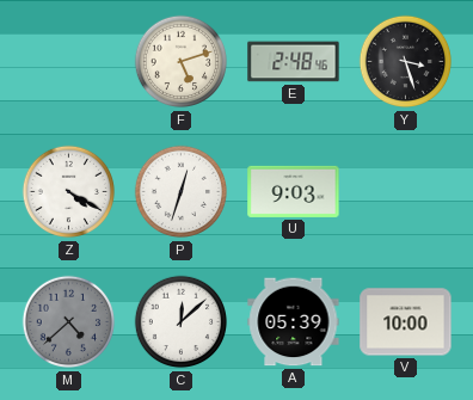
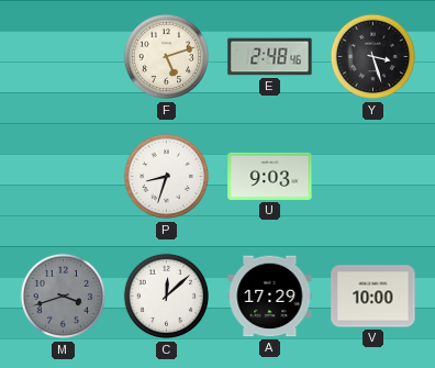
Z: 4:20 -> none (69, 192)
P: 12:33 -> 8:33 (167, 177)
M: 4:38 -> 3:42 (64, 297)
A: 05:39 -> 17:29 (270, 297)
